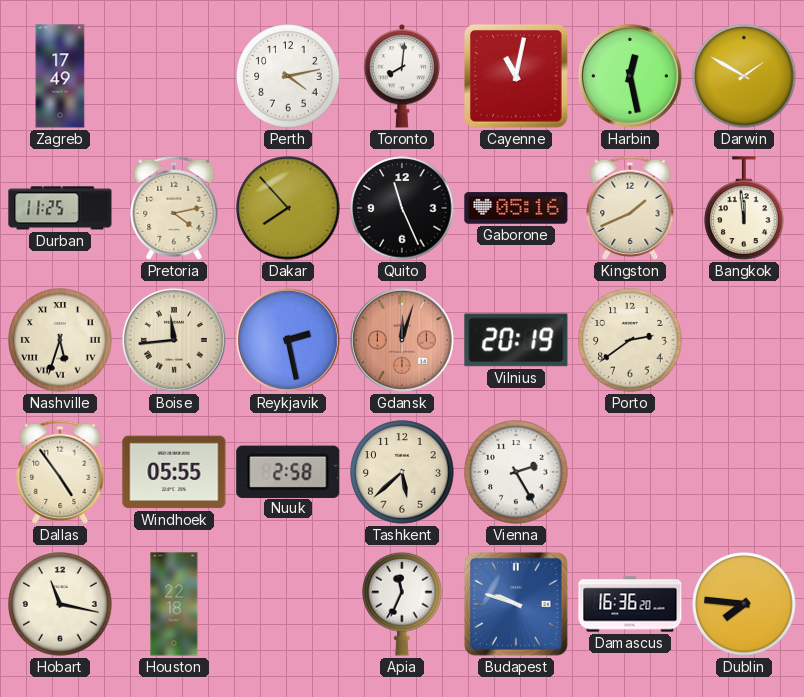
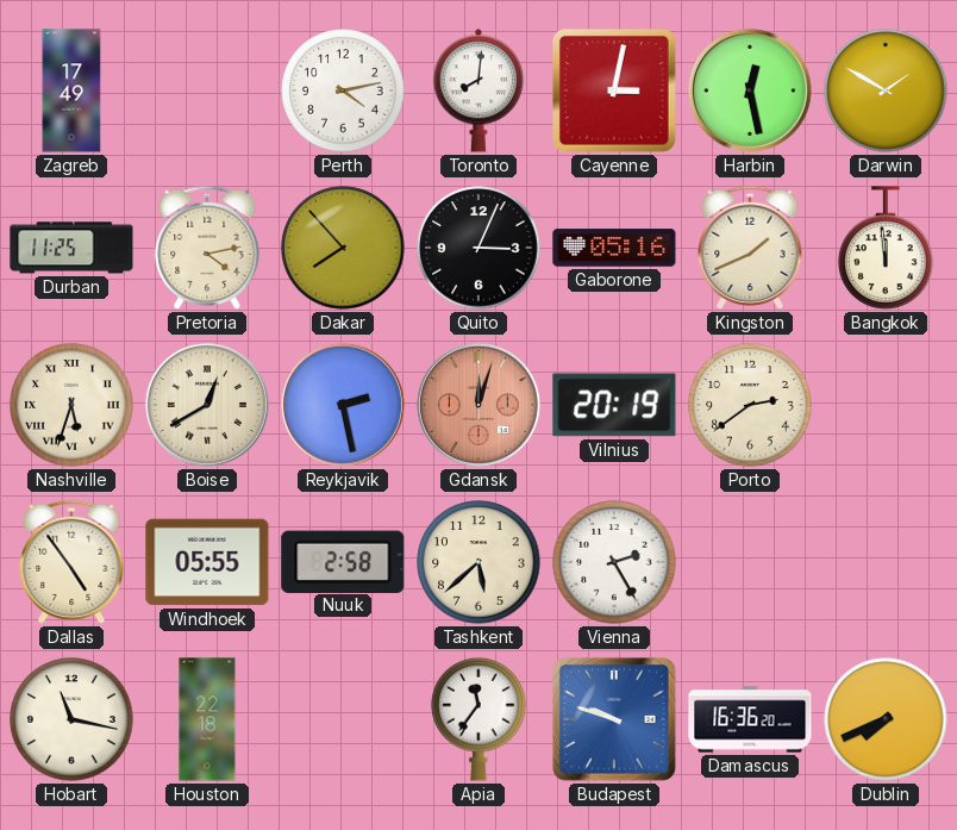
Cayenne: 11:02 -> 3:02 (614, 91)
Quito: 11:26 -> 3:04 (478, 248)
Boise: 11:44 -> 12:40 (207, 405)
Apia: 11:34 -> 11:36 (478, 719)
Dublin: 7:46 -> 7:41 (886, 719)
